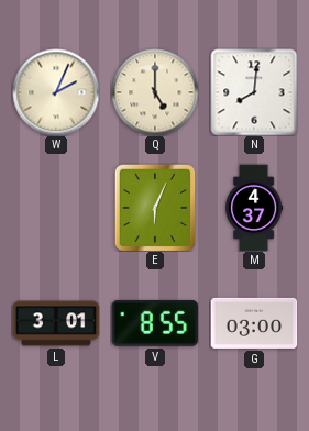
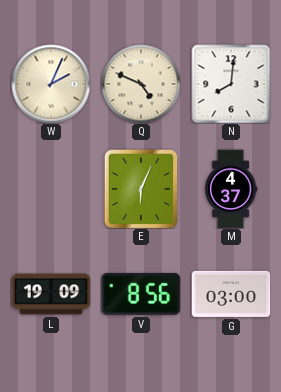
Q: 5:00 -> 4:49 (141, 84)
L: 3:01 -> 19:09 (51, 294)
V: 8:55 -> 8:56 (141, 294)
